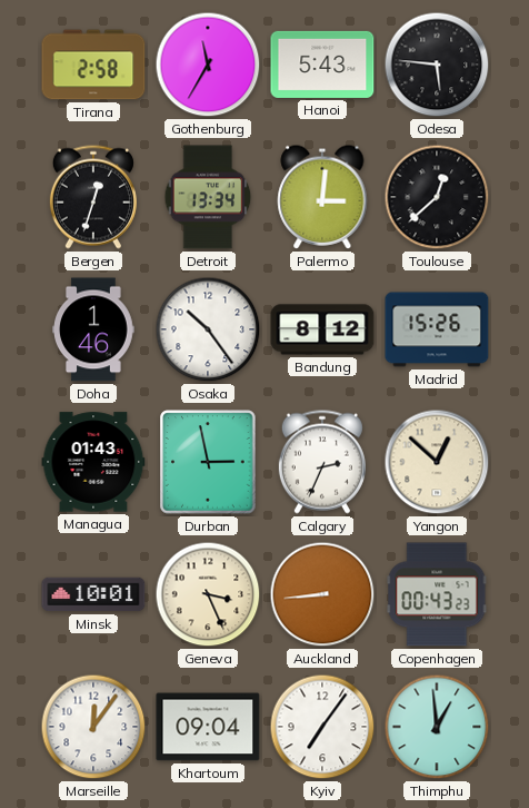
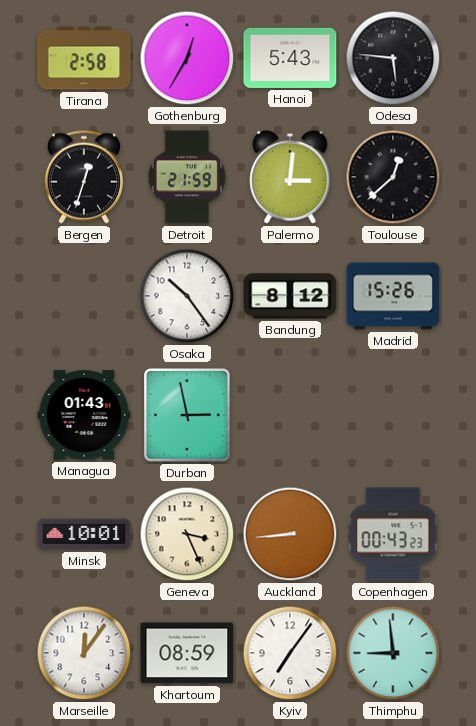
Gothenburg: 11:35 -> 12:35 (187, 58)
Detroit: 13:34 -> 21:59 (187, 177)
Doha: 1:46 -> none (93, 329)
Calgary: 2:34 -> none (322, 462)
Yangon: 12:52 -> none (437, 462)
Khartoum: 09:04 -> 08:59 (187, 653)
Thimphu: 12:59 -> 8:59 (393, 653)
